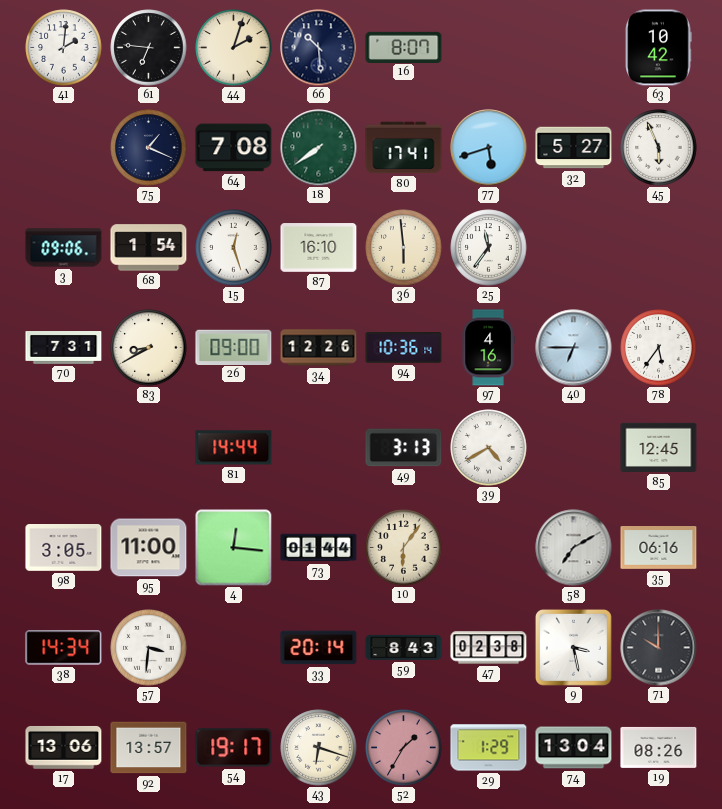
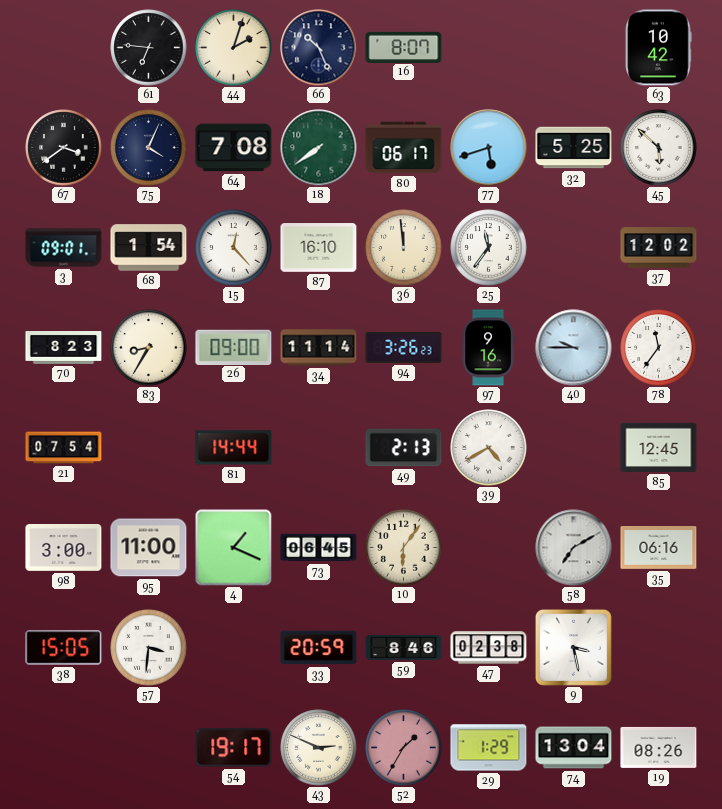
41: 2:01 -> none (64, 48)
66: 10:29 -> 10:26 (319, 48)
67: none -> 3:39 (64, 148)
75: 1:19 -> 4:04 (149, 148)
80: 17:41 -> 06:17 (404, 148)
32: 5:27 -> 5:25 (574, 148)
45: 5:56 -> 5:52 (659, 148)
3: 09:06 -> 09:01 (64, 248)
15: 12:27 -> 12:23 (234, 248)
36: 5:59 -> 11:59 (404, 248)
37: none -> 12:02 (659, 248)
70: 7:31 -> 8:23 (64, 348)
83: 8:40 -> 8:35 (149, 348)
34: 12:26 -> 11:14 (319, 348)
94: 10:36 -> 3:26 (404, 348)
97: 4:16 -> 9:16 (488, 348)
40: 6:45 -> 9:45 (574, 348)
78: 5:36 -> 11:36 (659, 348)
21: none -> 07:54 (64, 448)
49: 3:13 -> 2:13 (404, 448)
98: 3:05 -> 3:00 (64, 548)
4: 12:16 -> 1:19 (234, 548)
73: 01:44 -> 06:45 (319, 548)
38: 14:34 -> 15:05 (64, 648)
33: 20:14 -> 20:59 (319, 648)
59: 8:43 -> 8:46 (404, 647)
71: 10:00 -> none (659, 648)
17: 13:06 -> none (64, 747)
92: 13:57 -> none (149, 748)
43: 6:18 -> 2:49 (319, 748)
